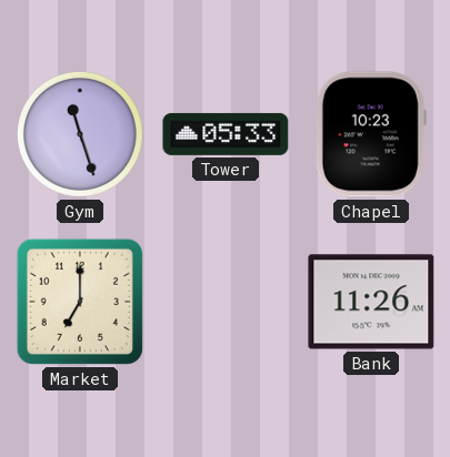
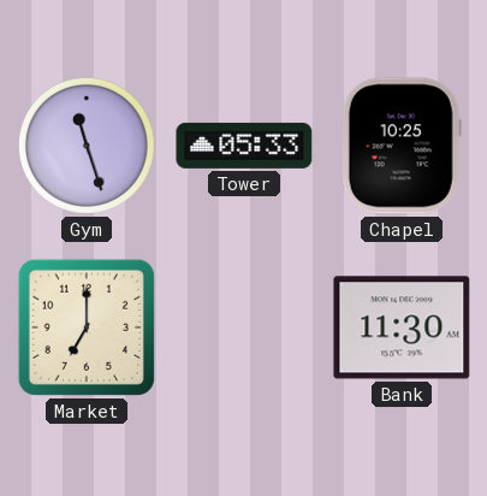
Chapel: 10:23 -> 10:25 (402, 146)
Bank: 11:26 -> 11:30 (402, 327)
